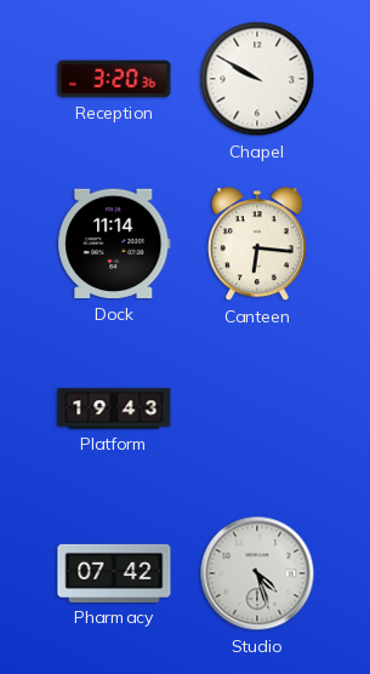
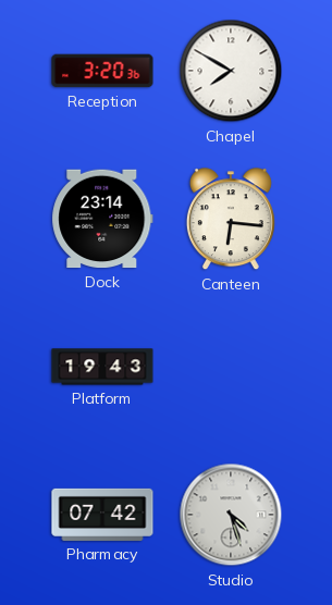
Chapel: 9:50 -> 7:50 (231, 71)
Dock: 11:14 -> 23:14 (102, 219)
